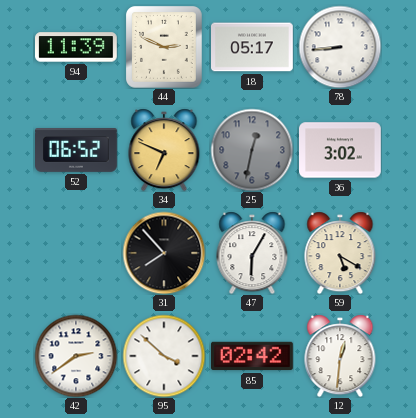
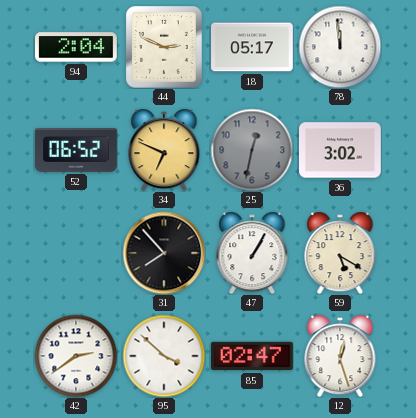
94: 11:39 -> 2:04 (77, 47)
78: 8:44 -> 11:59 (340, 47)
47: 6:05 -> 1:05 (252, 253)
85: 02:42 -> 02:47 (253, 356)
12: 12:31 -> 12:27 (340, 356)
